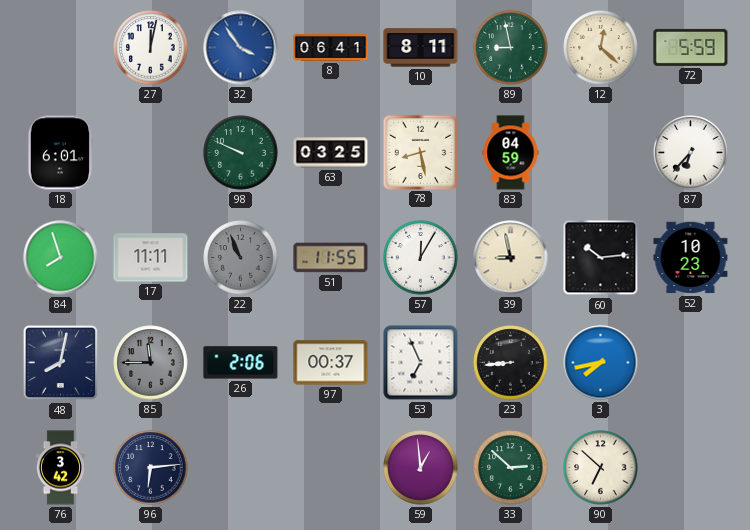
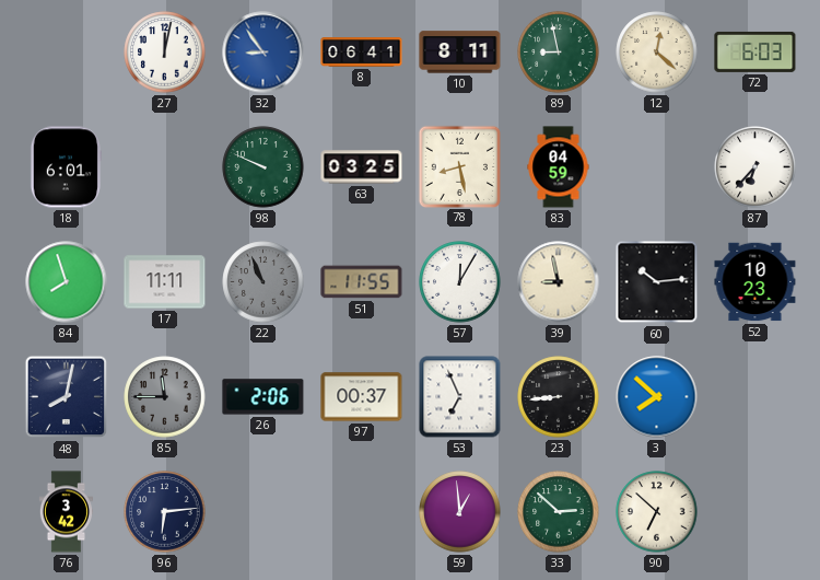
32: 3:54 -> 8:54 (263, 53)
72: 5:59 -> 6:03 (755, 51)
3: 7:43 -> 7:52 (657, 397)
